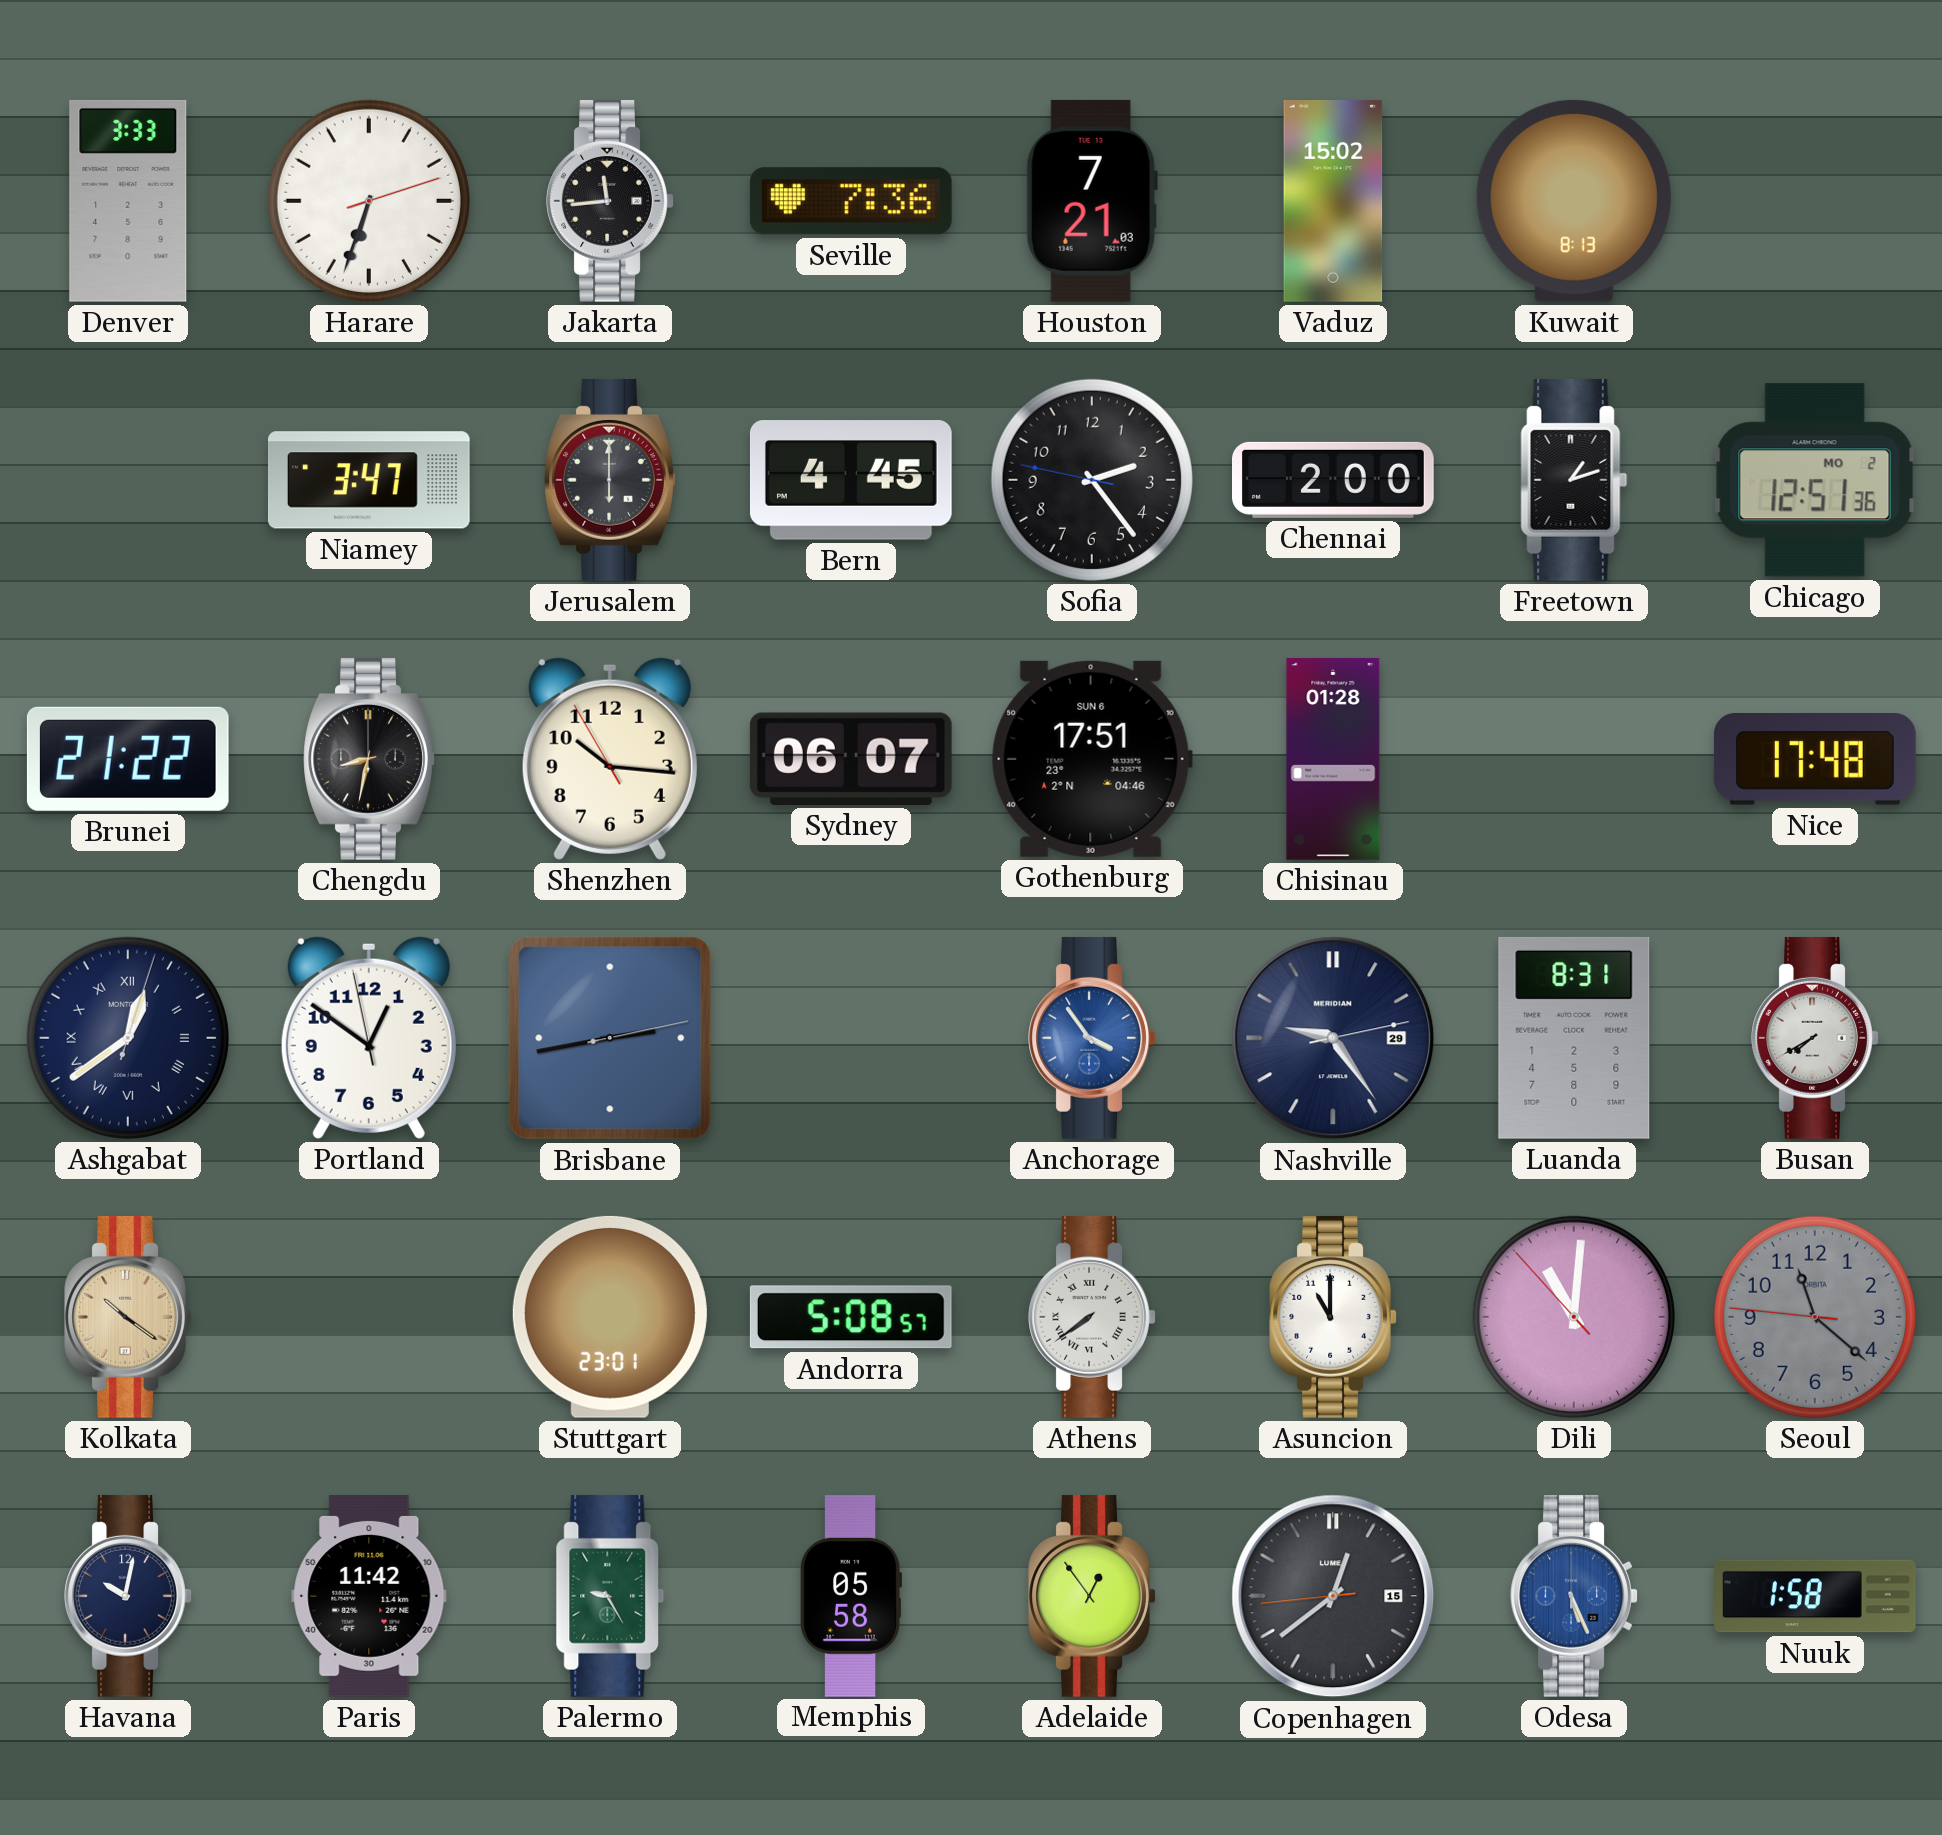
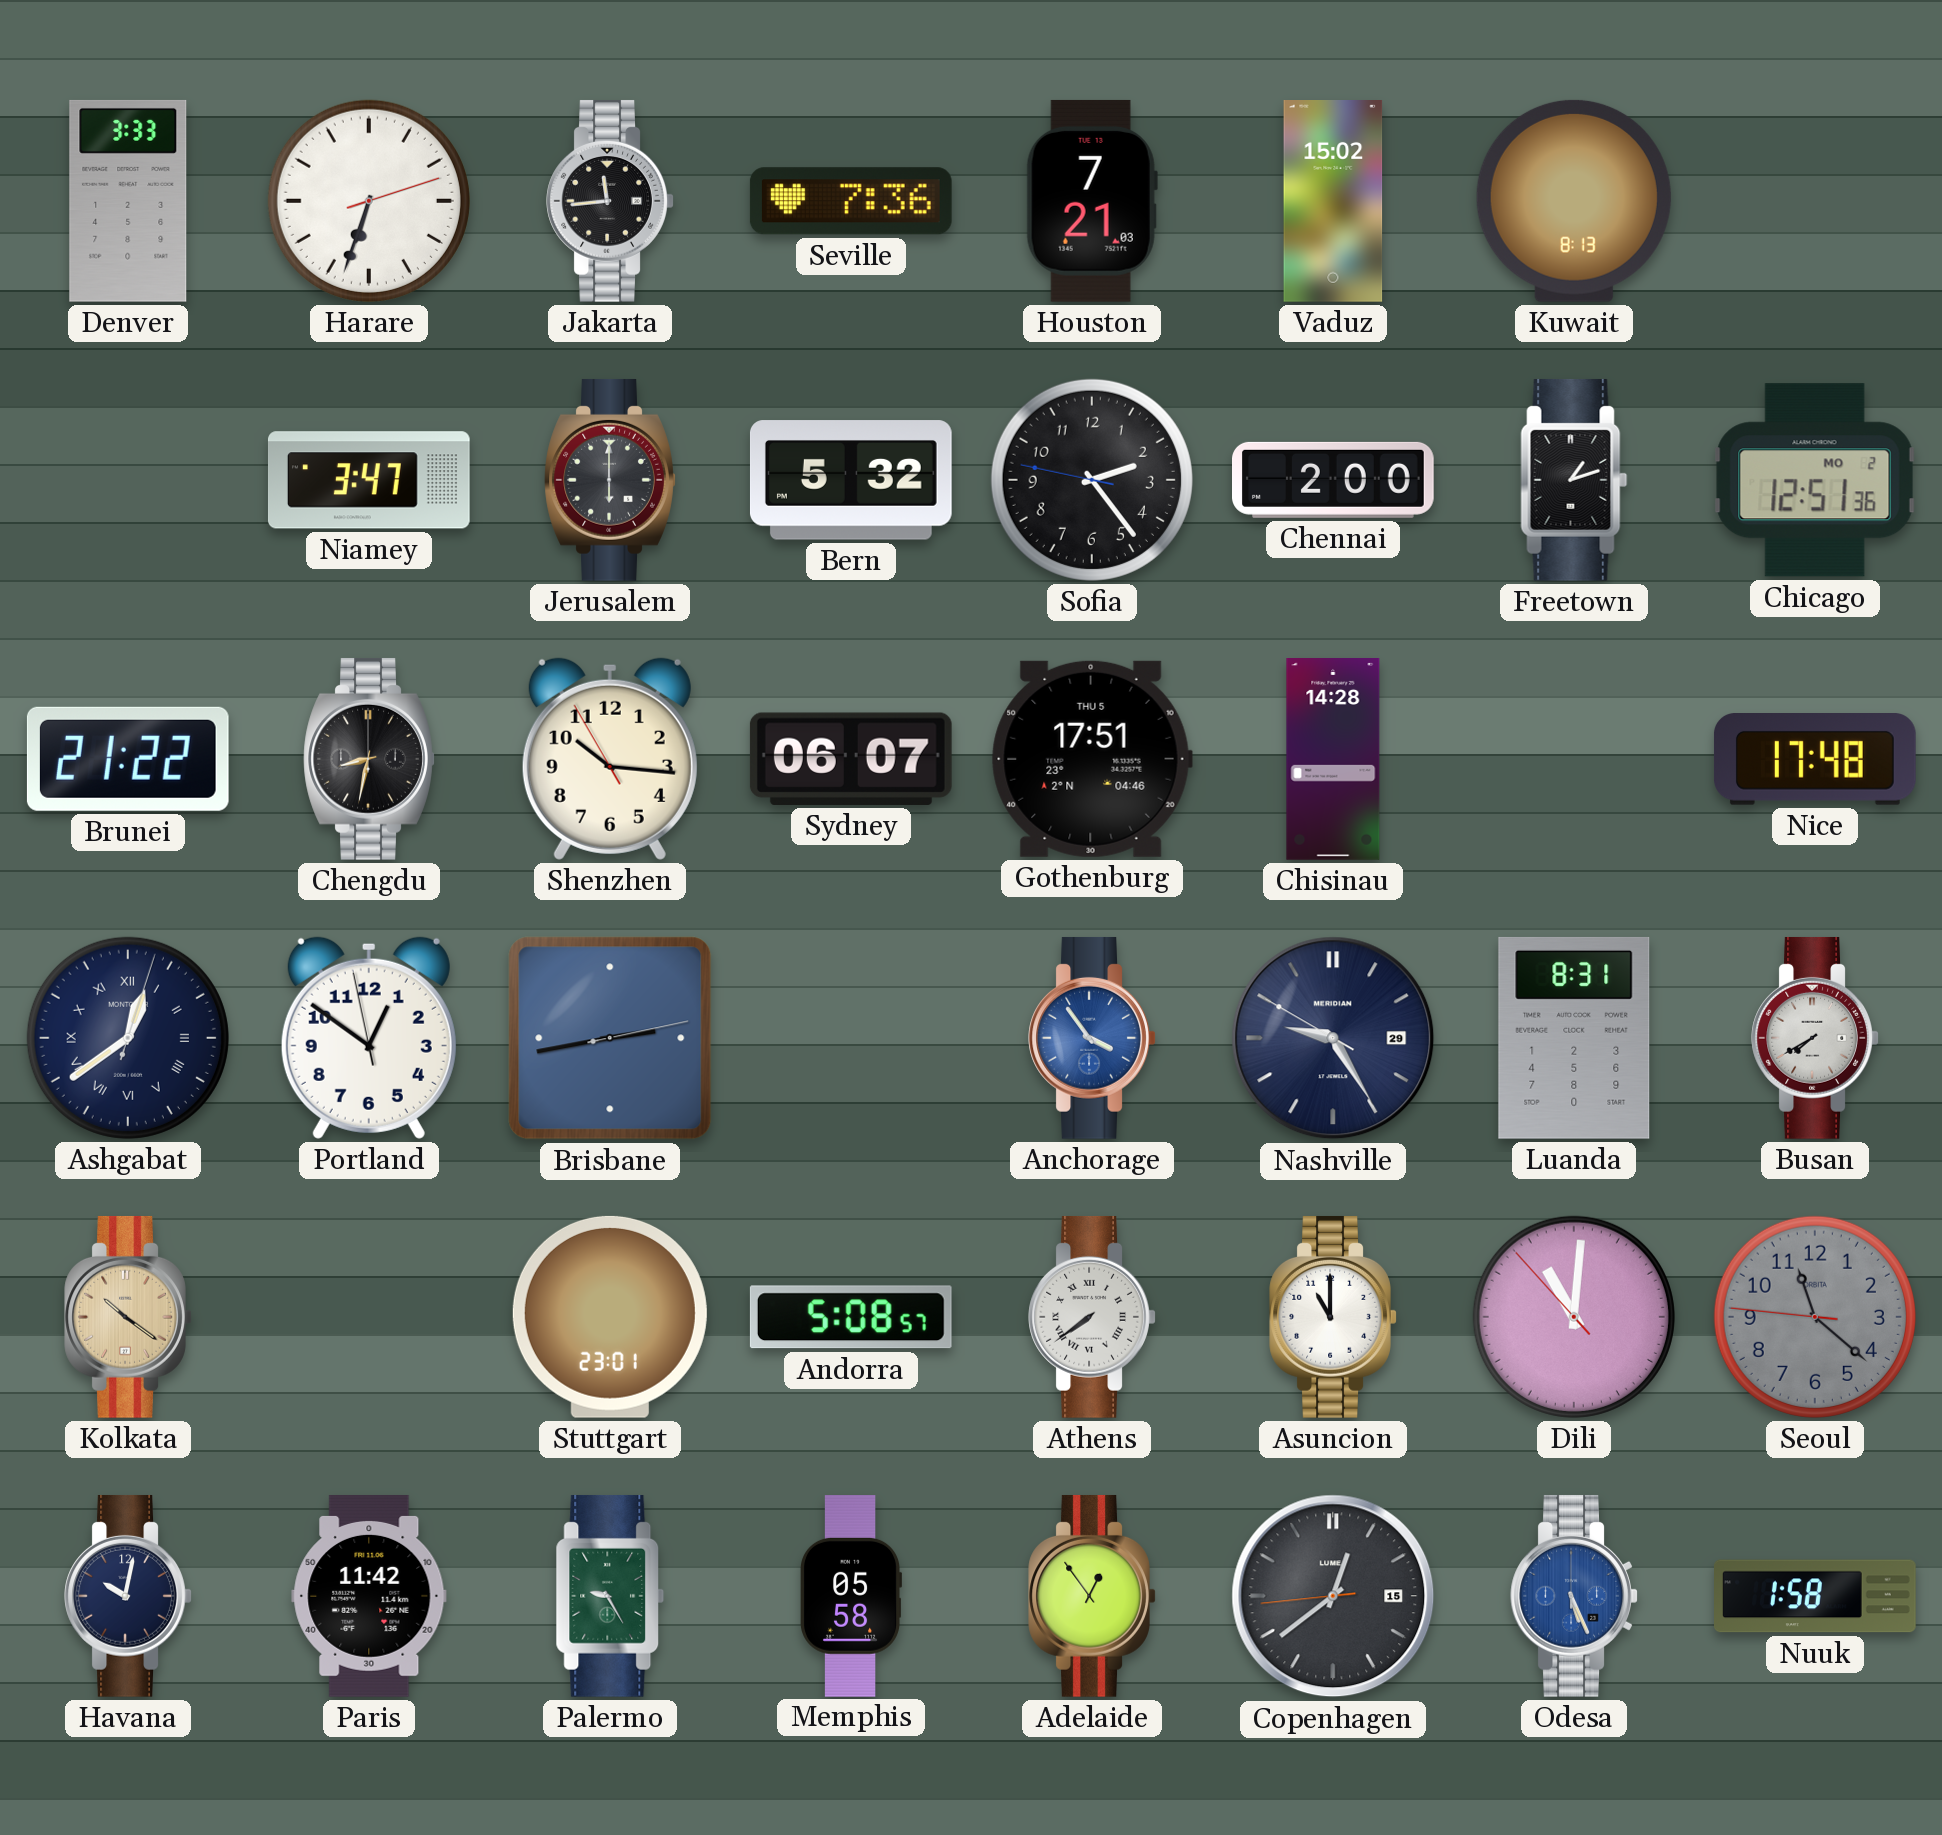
Bern: 4:45 -> 5:32 (851, 480)
Gothenburg date: SUN 6 -> THU 5 (1092, 759)
Chisinau: 01:28 -> 14:28 (1333, 760)
Nashville: 9:24:13 -> 9:24:50 (1333, 1038)
